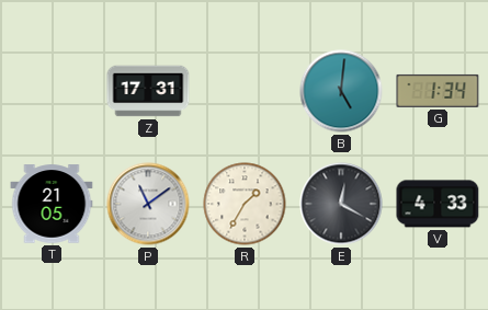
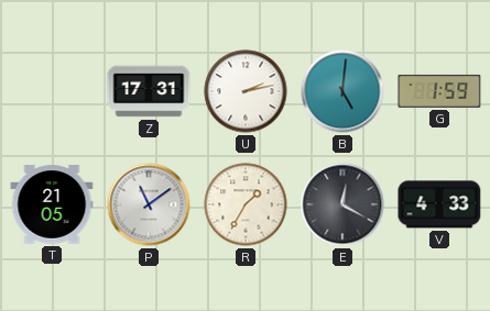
U: none -> 2:13 (246, 91)
G: 1:34 -> 1:59 (439, 91)
